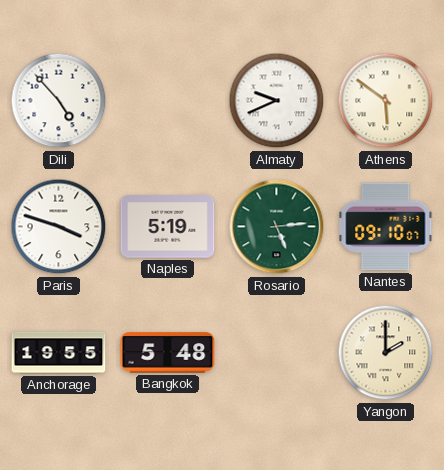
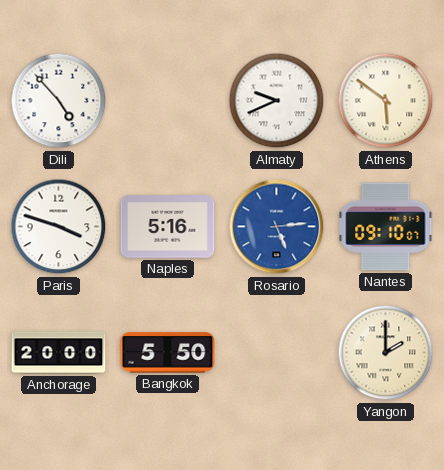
Naples: 5:19 -> 5:16 (168, 227)
Rosario dial: green -> blue (277, 227)
Anchorage: 19:55 -> 20:00 (59, 353)
Bangkok: 5:48 -> 5:50 (168, 353)
